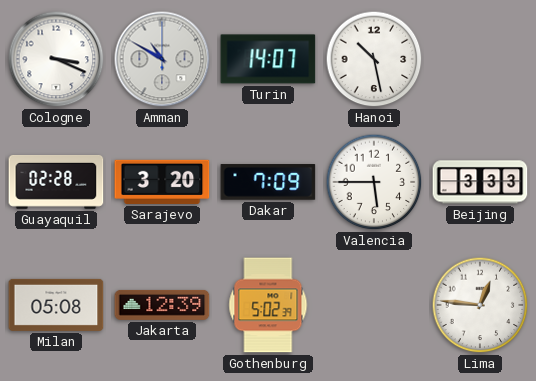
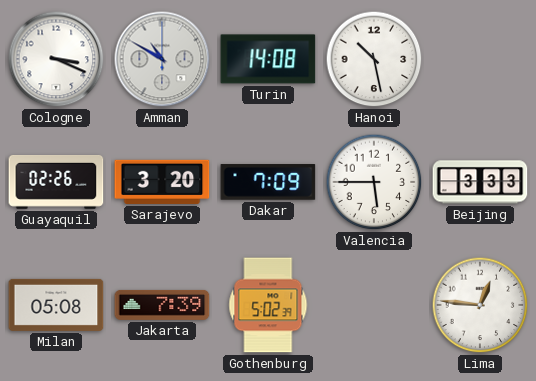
Turin: 14:07 -> 14:08 (268, 59)
Guayaquil: 02:28 -> 02:26 (56, 182)
Jakarta: 12:39 -> 7:39 (162, 305)
